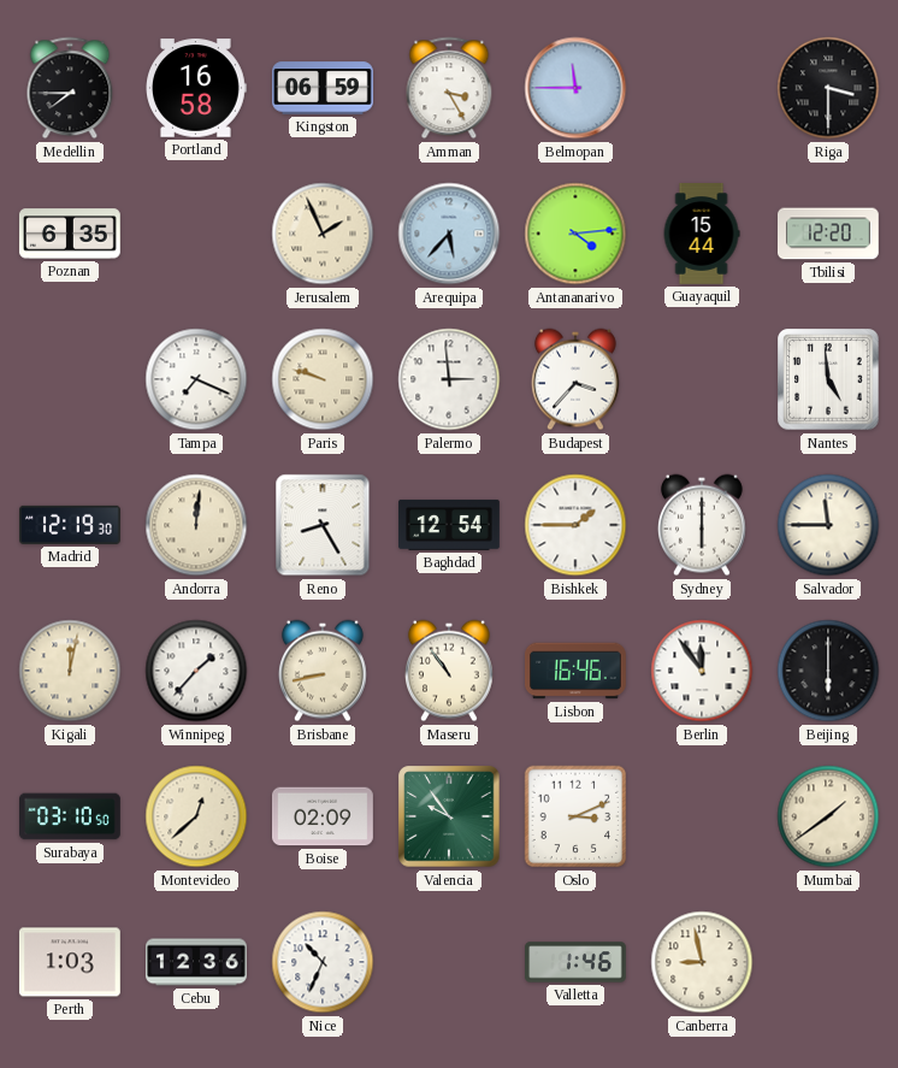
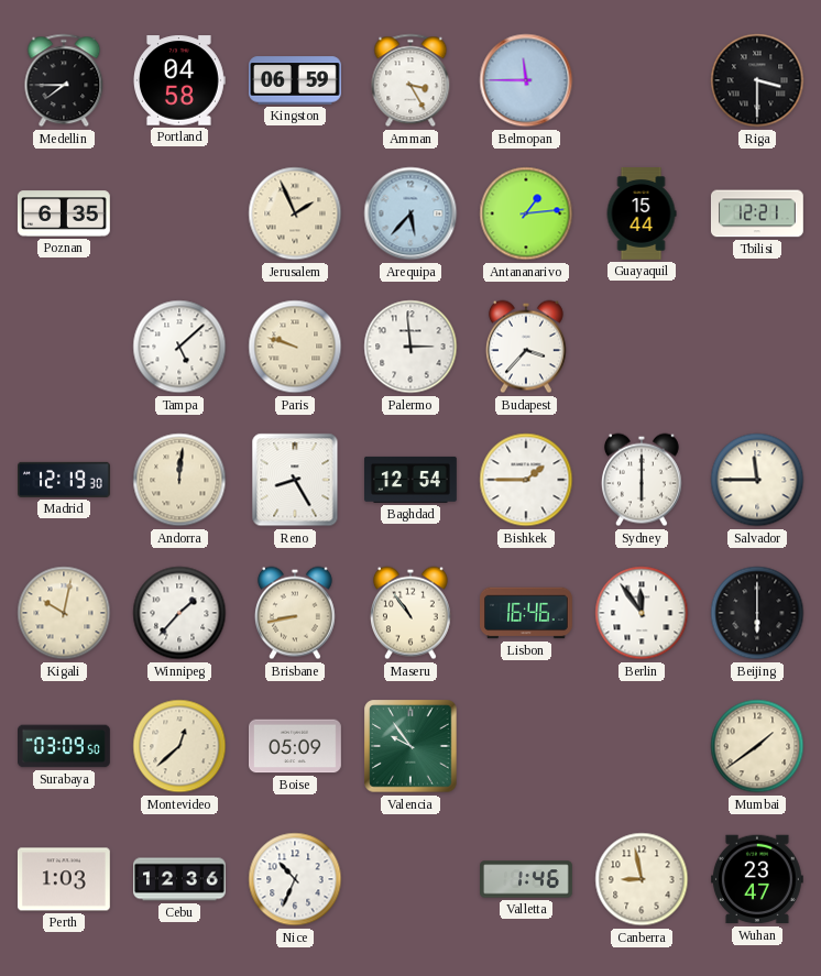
Portland: 16:58 -> 04:58 (179, 80)
Antananarivo: 4:14 -> 1:14 (526, 213)
Tbilisi: 12:20 -> 12:21 (757, 213)
Tampa: 7:19 -> 5:08 (179, 347)
Nantes: 4:59 -> none (828, 379)
Kigali: 12:02 -> 10:02 (64, 613)
Surabaya: 03:10 -> 03:09 (65, 746)
Boise: 02:09 -> 05:09 (296, 746)
Oslo: 3:11 -> none (575, 816)
Wuhan: none -> 23:47 (757, 879)
